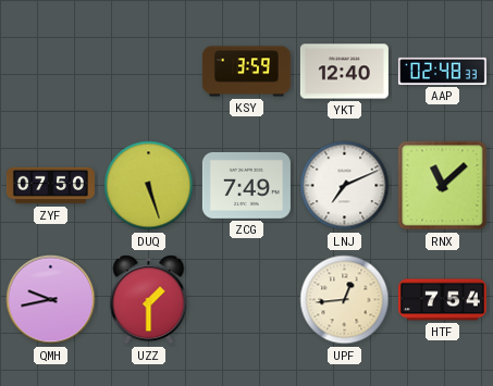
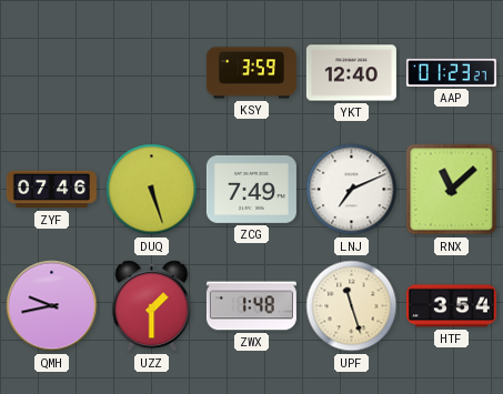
AAP: 02:48 -> 01:23 (451, 72)
ZYF: 07:50 -> 07:46 (51, 190)
ZWX: none -> 1:48 (251, 306)
UPF: 12:44 -> 11:27 (352, 306)
HTF: 7:54 -> 3:54 (451, 306)
